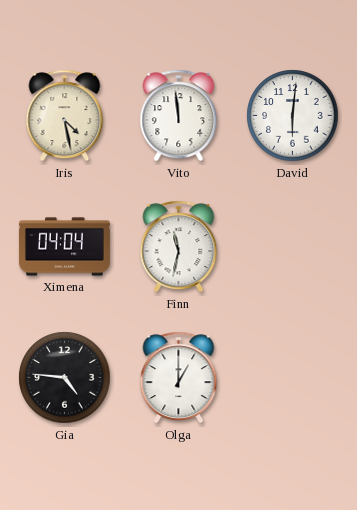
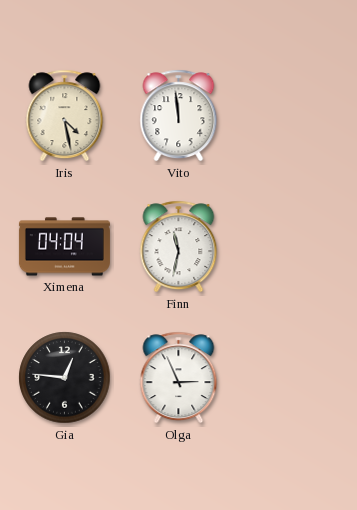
David: 6:01 -> none (293, 116)
Gia: 4:46 -> 12:46 (65, 378)
Olga: 1:00 -> 2:56 (179, 378)
